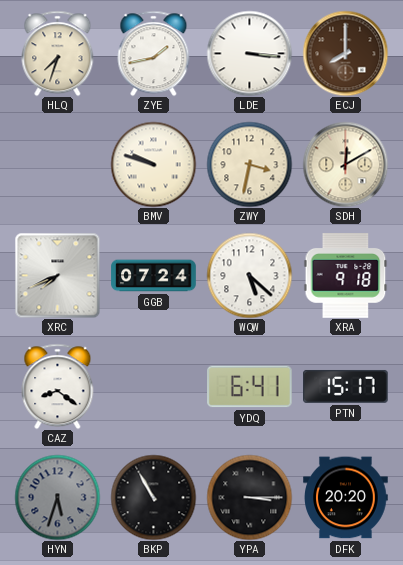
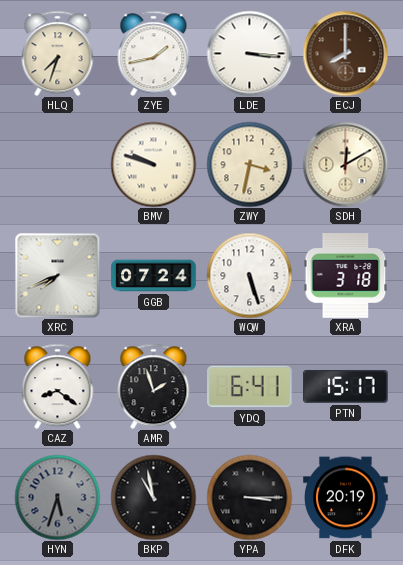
WQW: 5:22 -> 5:27 (249, 275)
XRA: 9:18 -> 3:18 (346, 276)
AMR: none -> 1:57 (154, 386)
BKP: 10:55 -> 10:58 (153, 497)
DFK: 20:20 -> 20:19 (346, 498)
